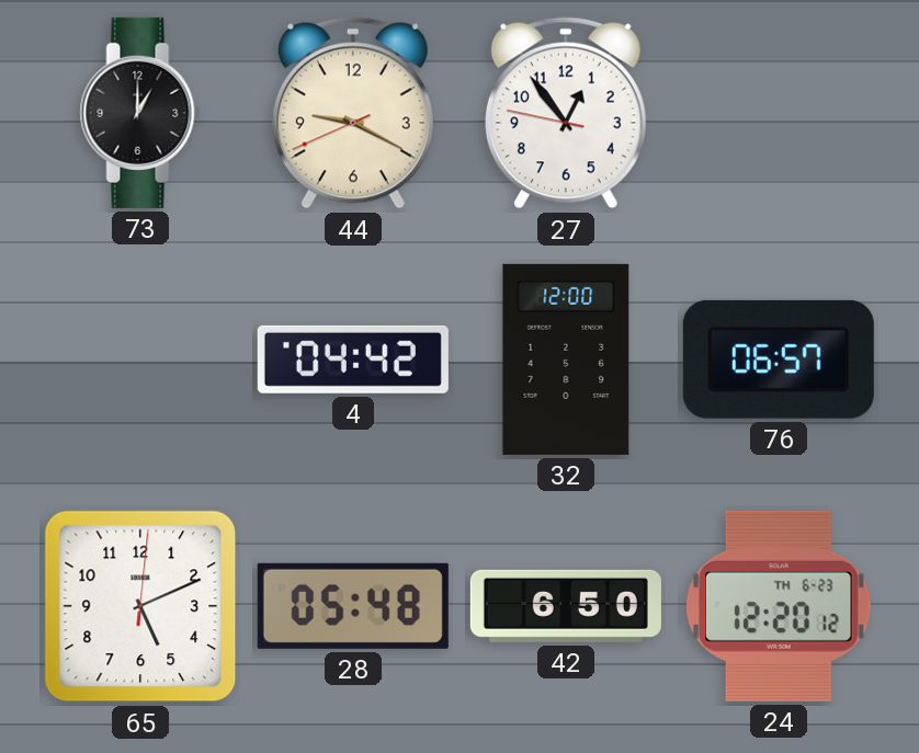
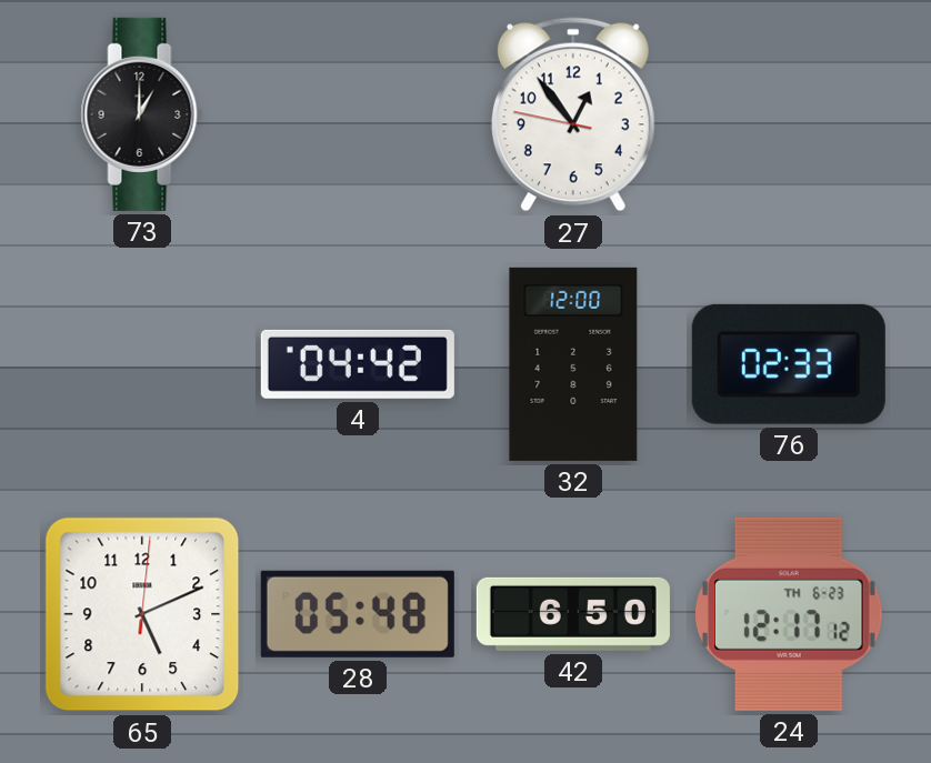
44: 9:19 -> none (353, 113)
76: 06:57 -> 02:33 (789, 364)
24: 12:20 -> 12:17 (789, 614)
